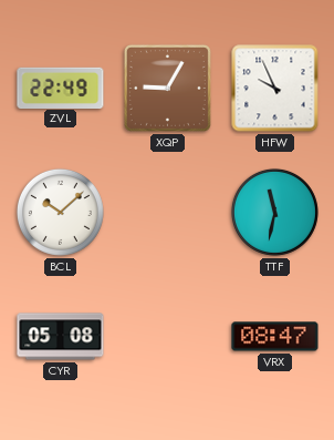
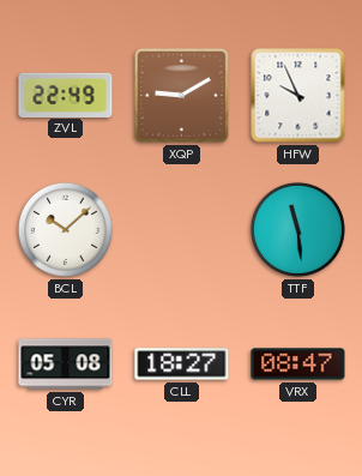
XQP: 9:05 -> 9:10 (181, 95)
TTF: 11:32 -> 11:29 (297, 229)
CLL: none -> 18:27 (182, 364)
